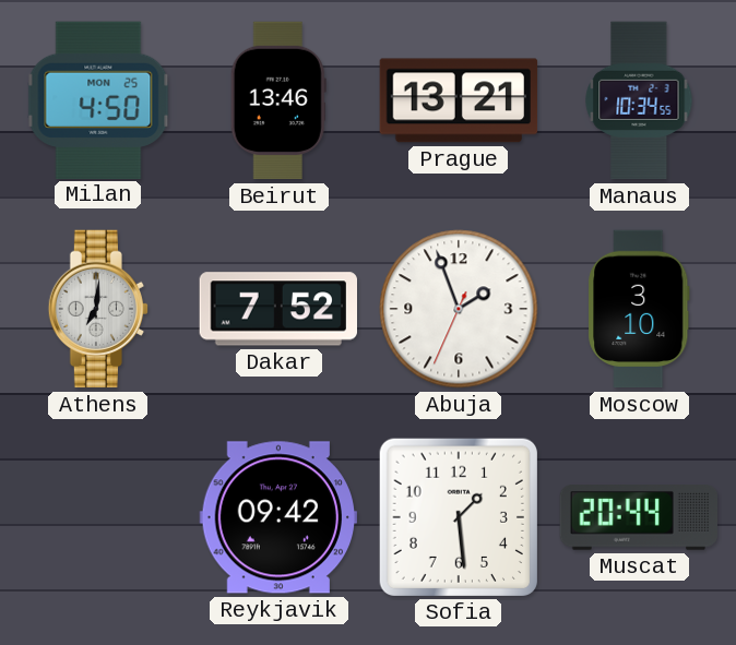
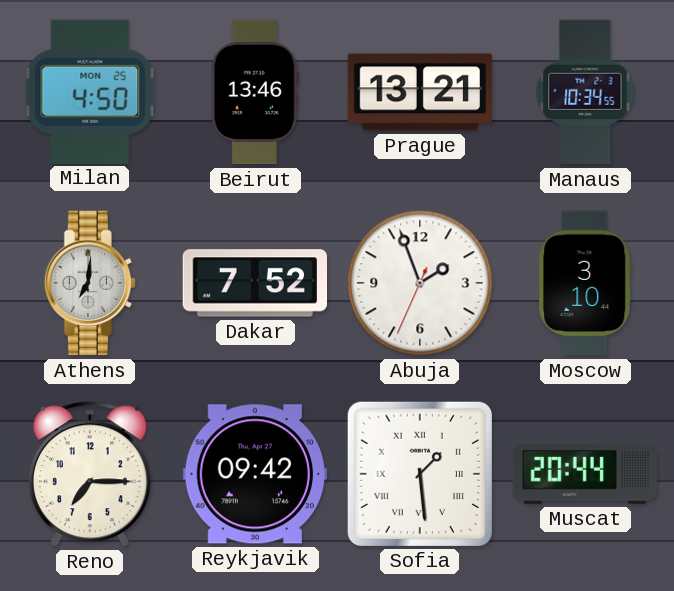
Reno: none -> 7:15 (90, 474)
Sofia numerals: Arabic -> Roman (420, 474)
